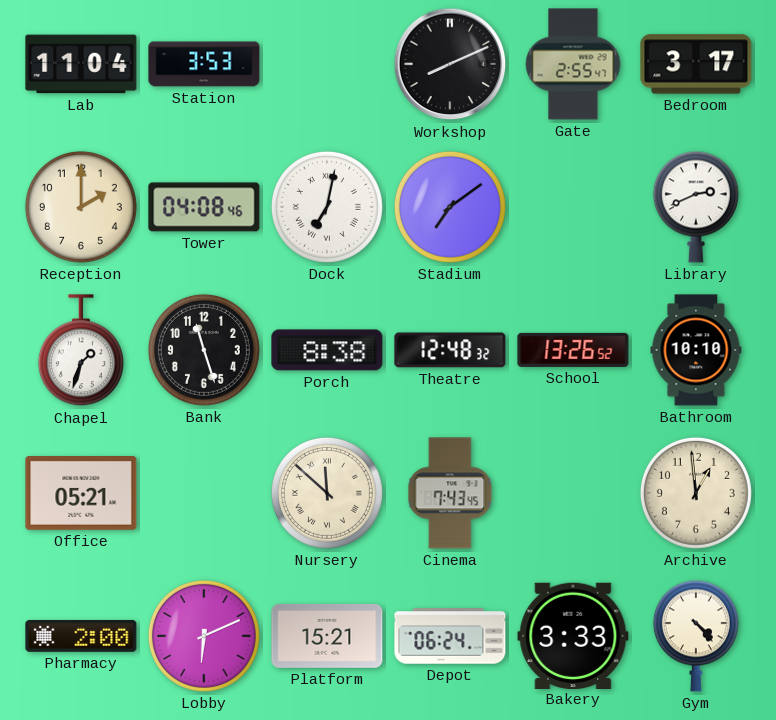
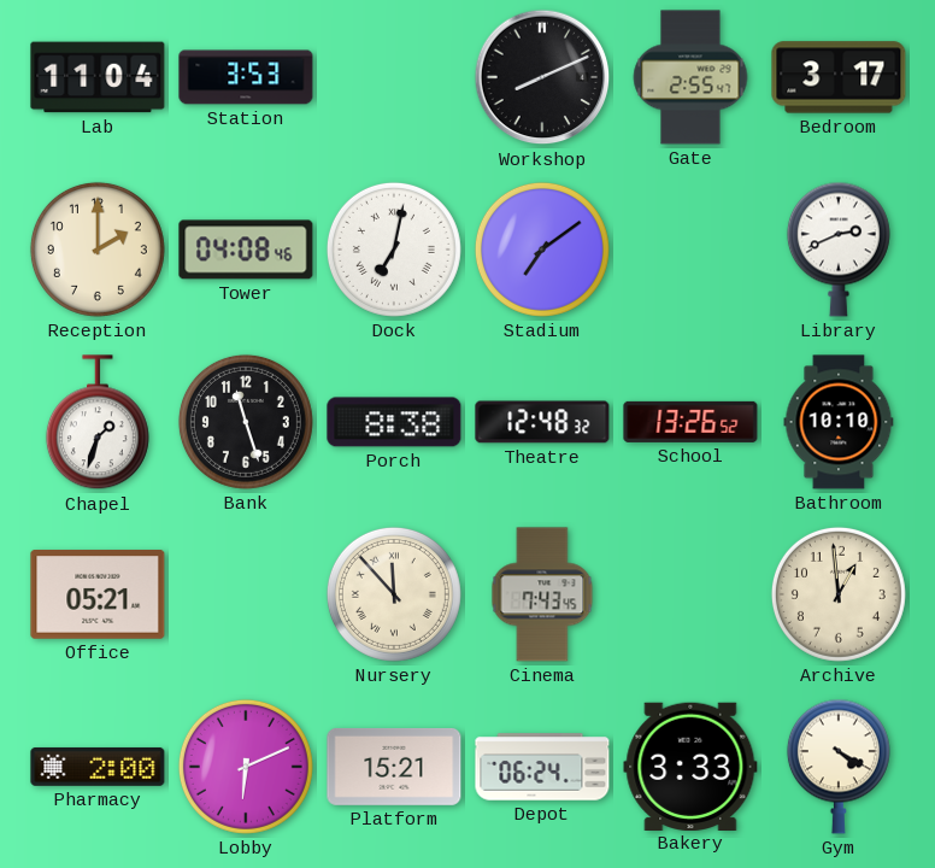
Nursery: 11:52 -> 11:53 (394, 594)
Gym: 4:23 -> 4:20 (839, 767)
